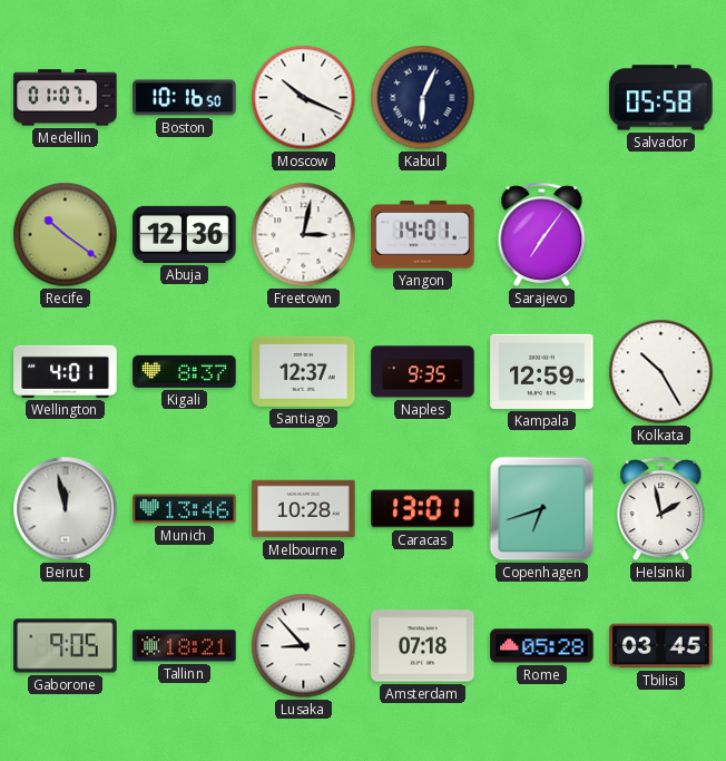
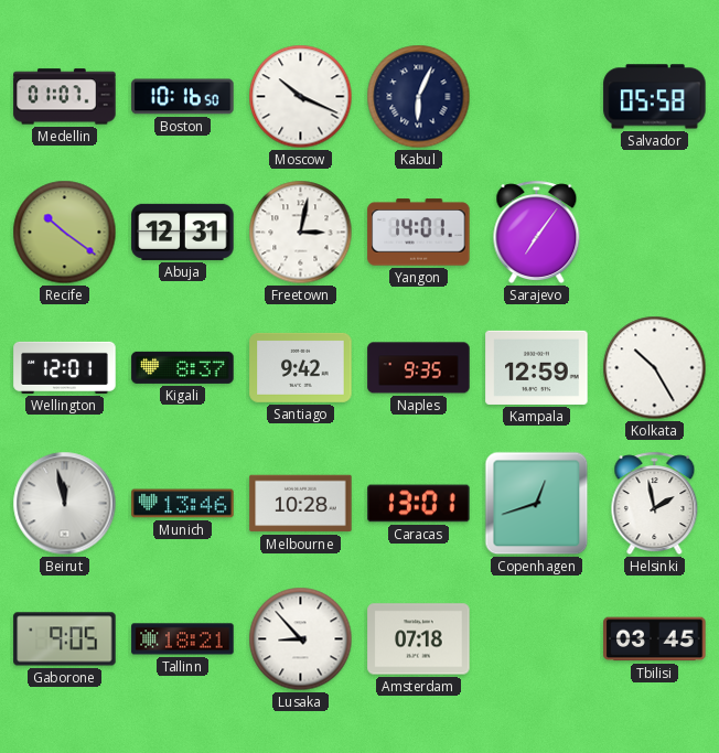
Abuja: 12:36 -> 12:31 (183, 232)
Wellington: 4:01 -> 12:01 (65, 367)
Santiago: 12:37 -> 9:42 (301, 367)
Copenhagen: 6:42 -> 12:42 (537, 504)
Rome: 05:28 -> none (542, 646)
